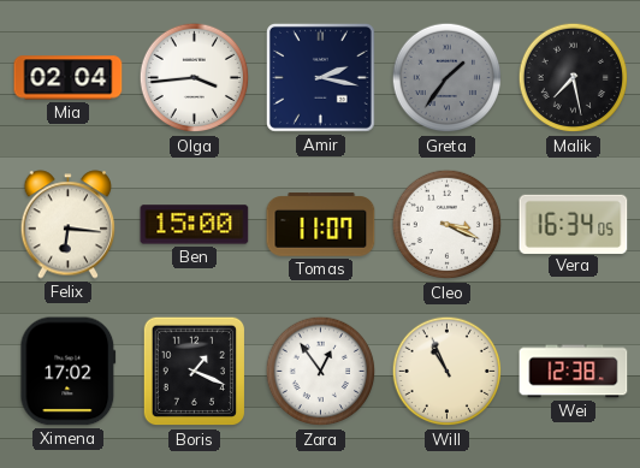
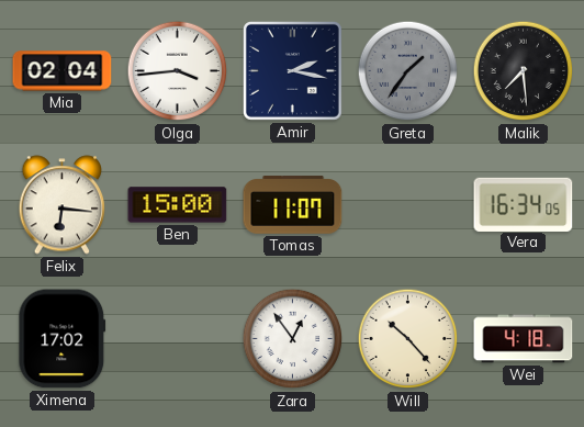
Malik: 7:28 -> 7:29 (524, 71)
Cleo: 3:19 -> none (448, 225)
Boris: 1:19 -> none (195, 372)
Will: 10:56 -> 10:23 (408, 339)
Wei: 12:38 -> 4:18 (524, 339)
